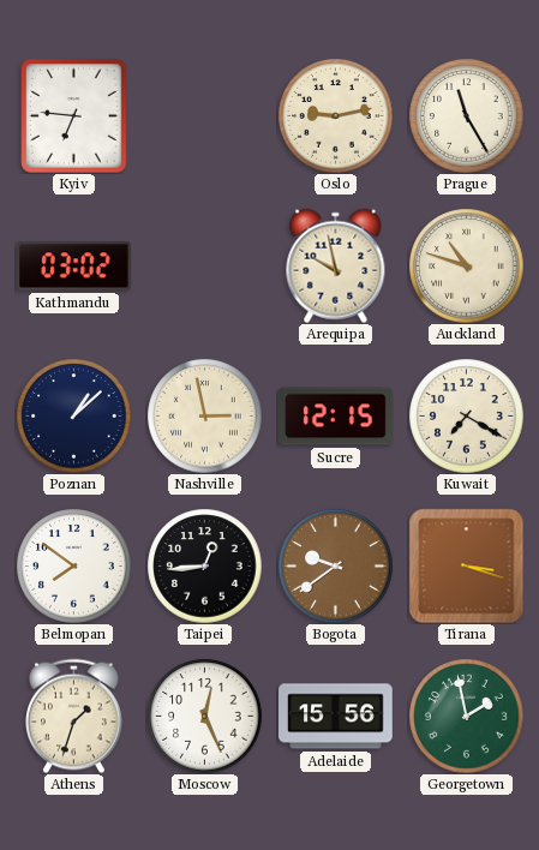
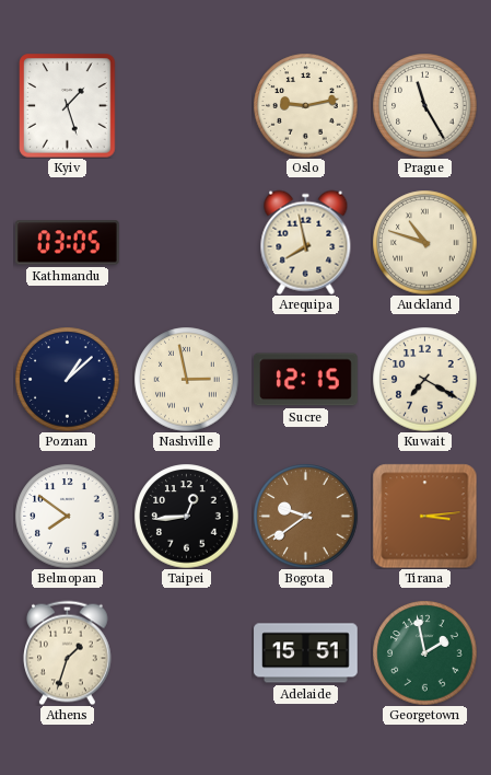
Kyiv: 6:46 -> 1:27 (68, 105)
Kathmandu: 03:02 -> 03:05 (67, 243)
Arequipa: 9:58 -> 7:58 (306, 242)
Tirana: 3:18 -> 3:14 (424, 516)
Moscow: 12:26 -> none (204, 716)
Adelaide: 15:56 -> 15:51 (306, 653)
